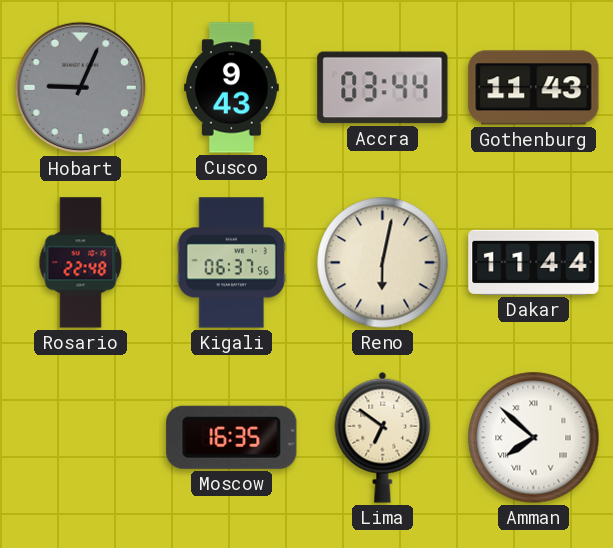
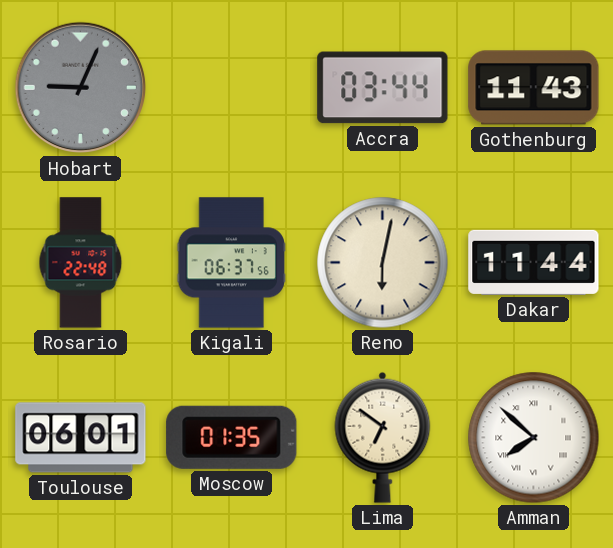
Cusco: 9:43 -> none (231, 88)
Toulouse: none -> 06:01 (81, 438)
Moscow: 16:35 -> 01:35 (232, 437)
